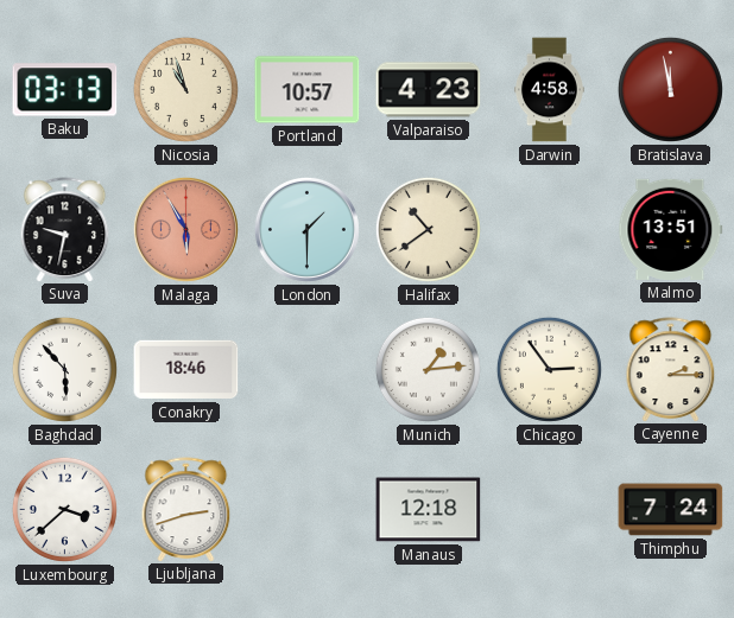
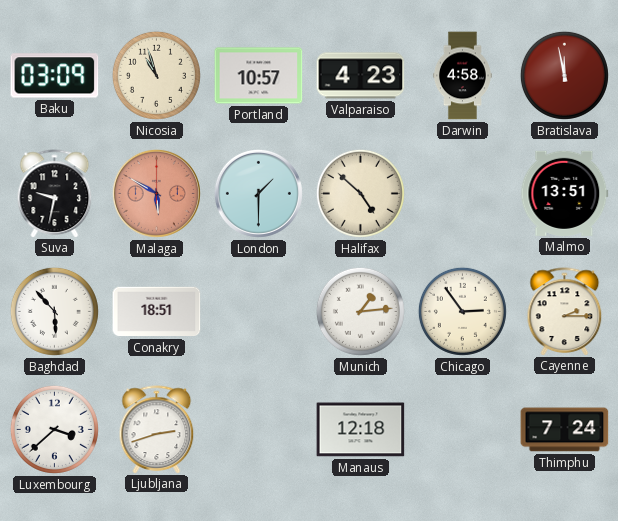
Baku: 03:13 -> 03:09 (55, 76)
Malaga: 5:55 -> 5:50 (156, 193)
Halifax: 10:39 -> 4:52 (360, 193)
Conakry: 18:46 -> 18:51 (157, 312)
